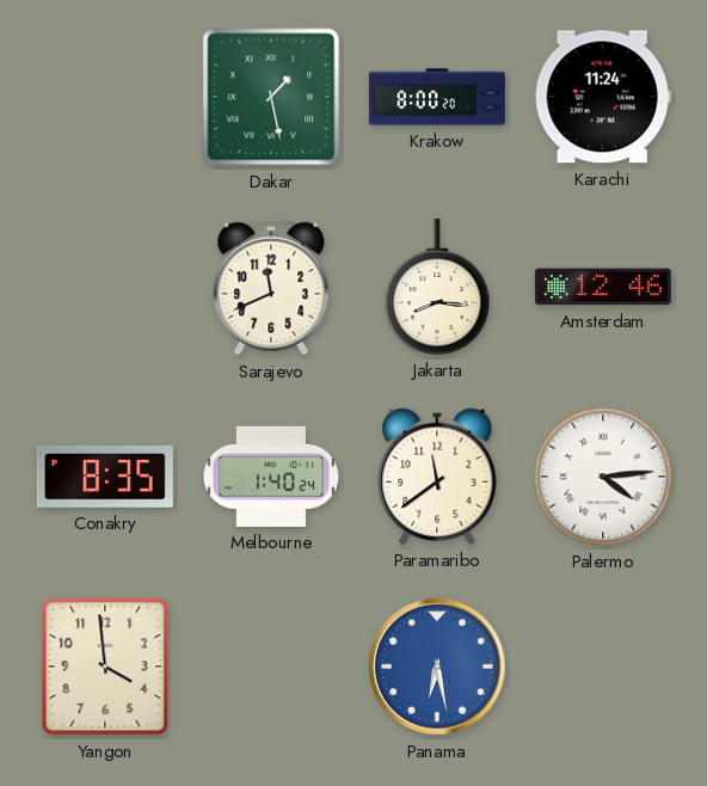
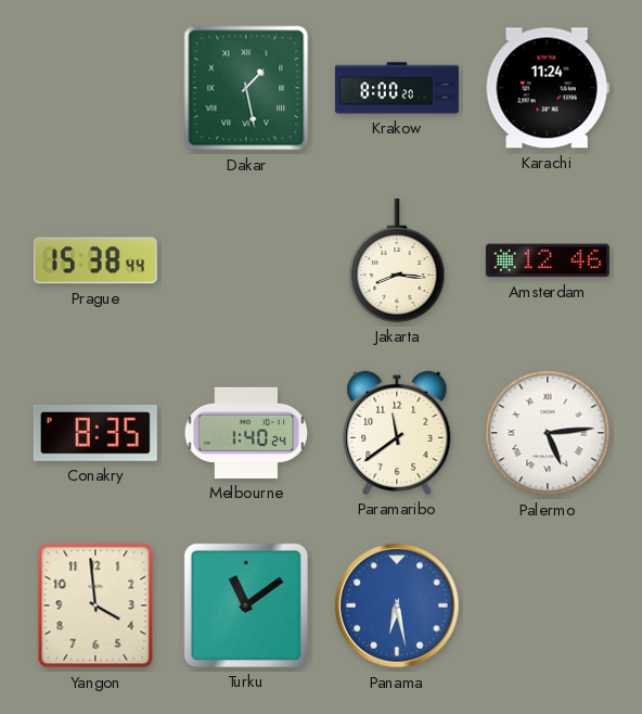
Prague: none -> 15:38 (95, 260)
Sarajevo: 11:41 -> none (271, 287)
Palermo: 4:14 -> 5:14 (548, 433)
Turku: none -> 11:09 (246, 605)
